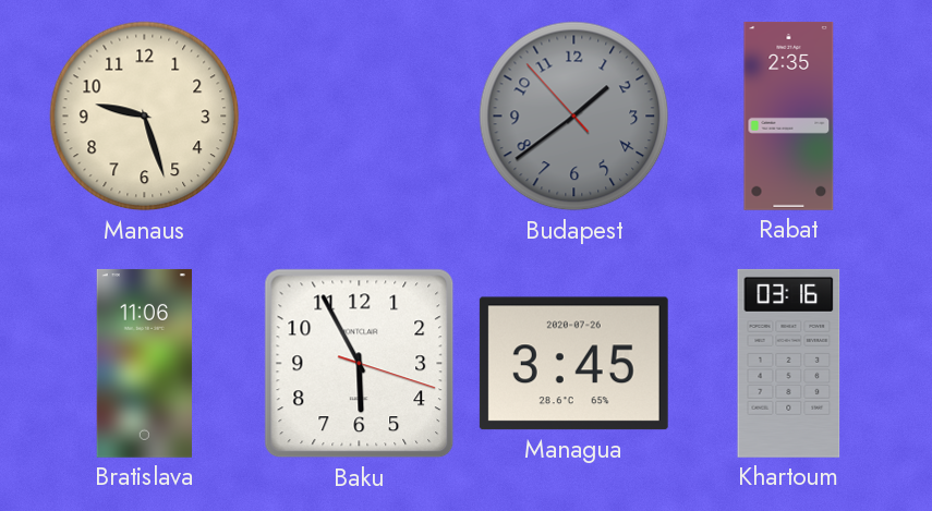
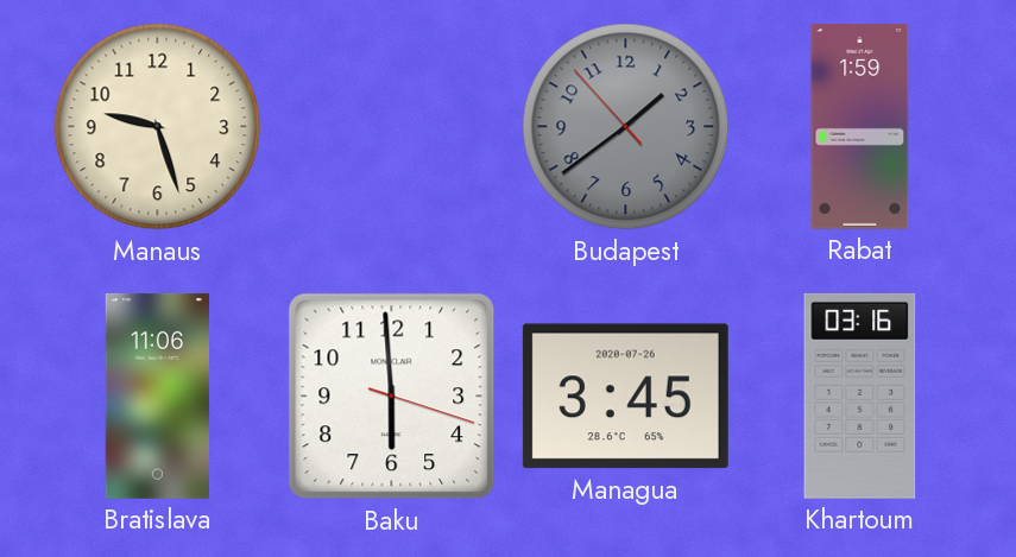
Rabat: 2:35 -> 1:59 (860, 126)
Baku: 5:55 -> 5:59 (392, 397)
